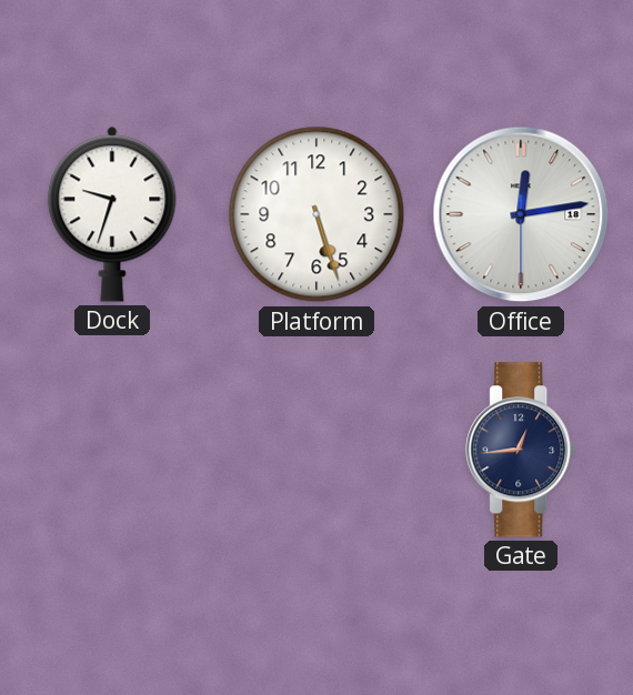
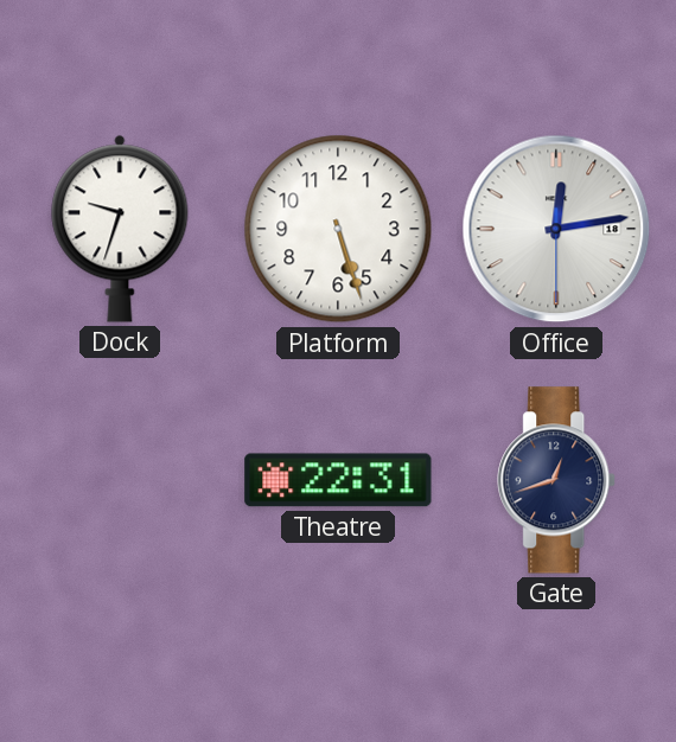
Theatre: none -> 22:31 (338, 480)
Gate: 12:44 -> 12:42 (557, 480)
